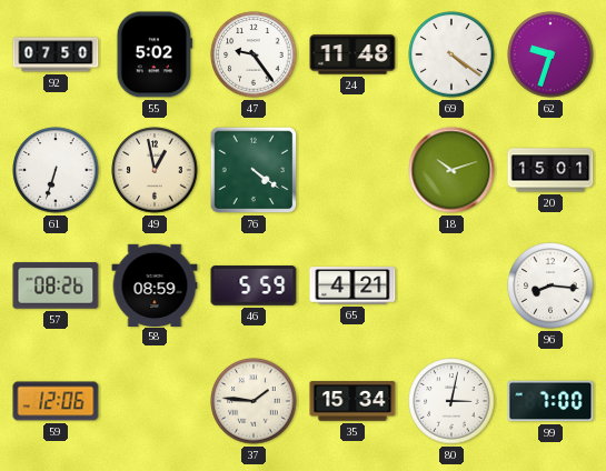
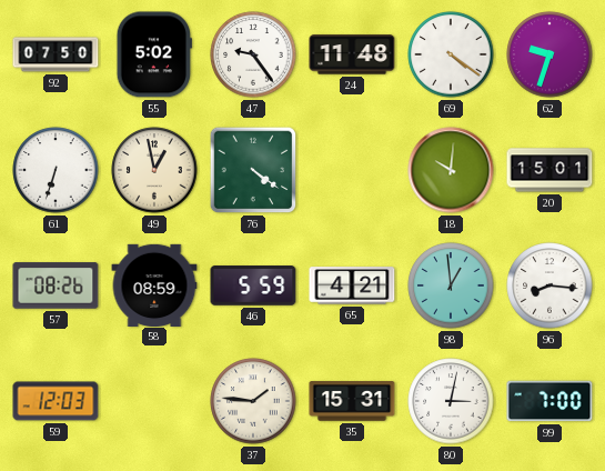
18: 10:12 -> 10:01 (451, 170)
98: none -> 12:59 (451, 285)
59: 12:06 -> 12:03 (56, 401)
35: 15:34 -> 15:31 (352, 401)
